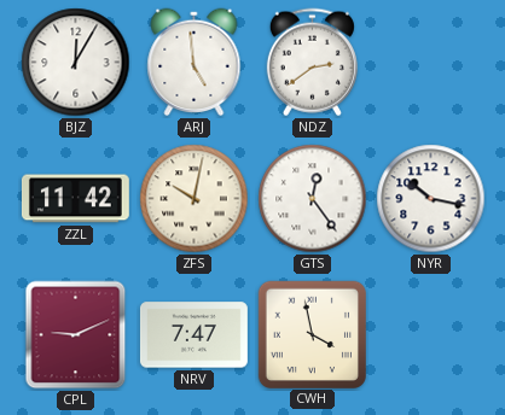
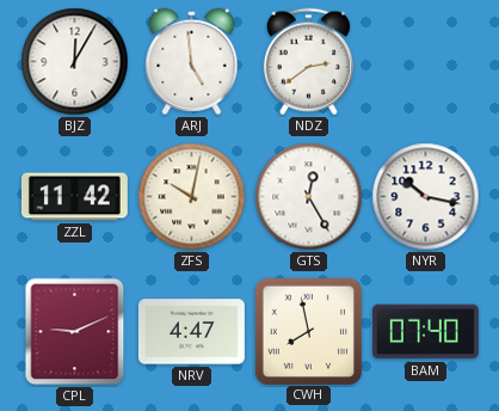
GTS: 12:24 -> 12:25 (309, 197)
NRV: 7:47 -> 4:47 (191, 332)
CWH: 3:58 -> 7:58 (308, 331)
BAM: none -> 07:40 (425, 332)
